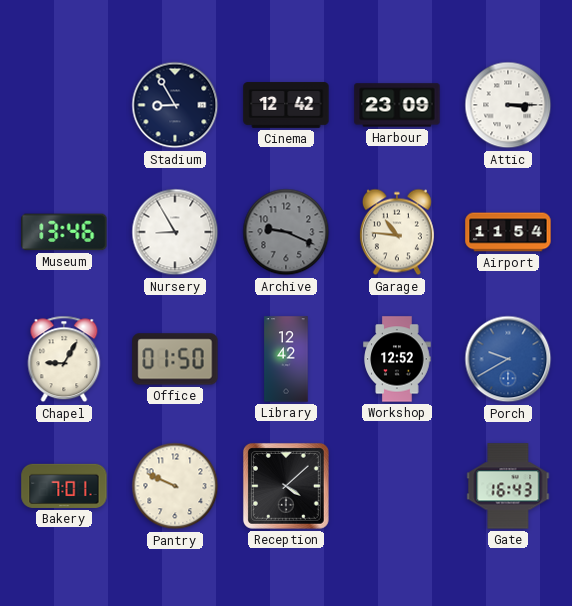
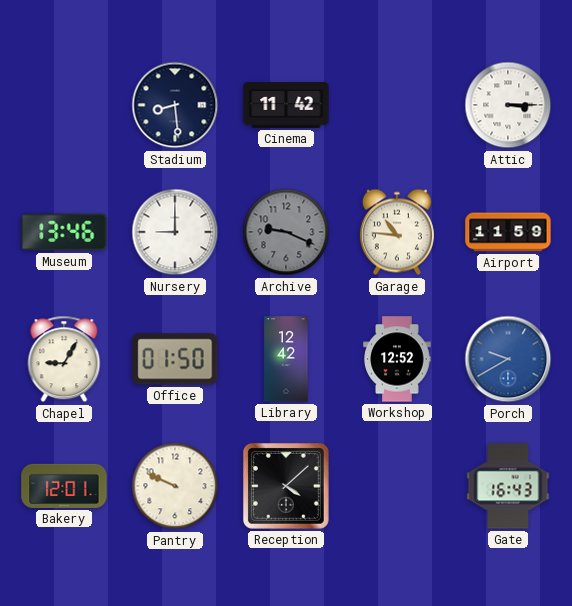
Stadium: 8:55 -> 8:29 (175, 105)
Cinema: 12:42 -> 11:42 (286, 105)
Harbour: 23:09 -> none (397, 105)
Nursery: 8:55 -> 9:00 (175, 232)
Airport: 11:54 -> 11:59 (508, 232)
Bakery: 7:01 -> 12:01 (64, 486)
